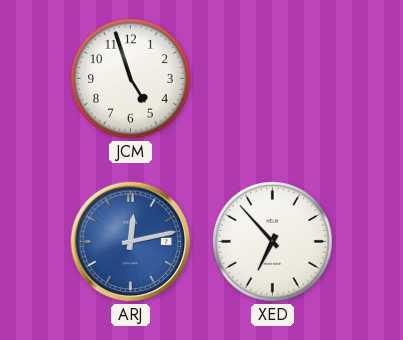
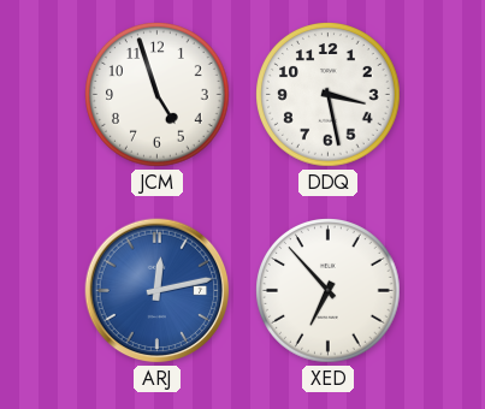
DDQ: none -> 3:28 (329, 95)
